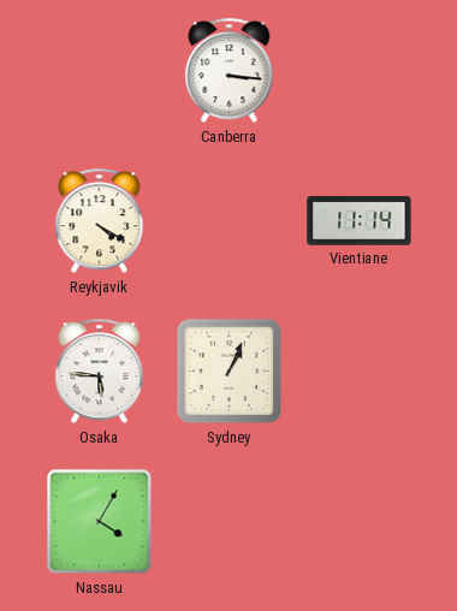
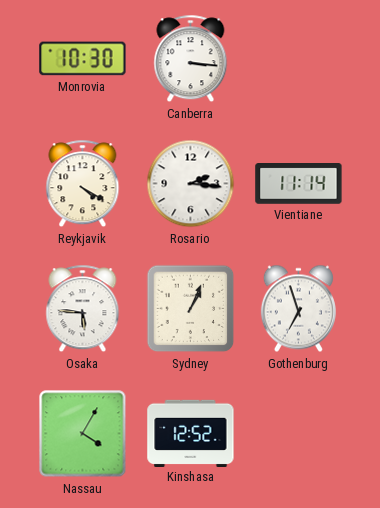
Monrovia: none -> 10:30 (83, 59)
Rosario: none -> 2:16 (191, 184)
Gothenburg: none -> 6:57 (298, 309)
Kinshasa: none -> 12:52 (191, 433)
